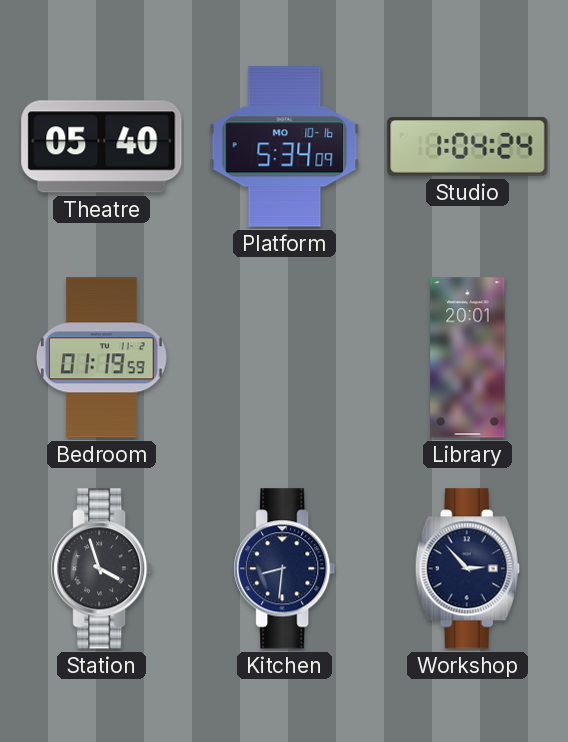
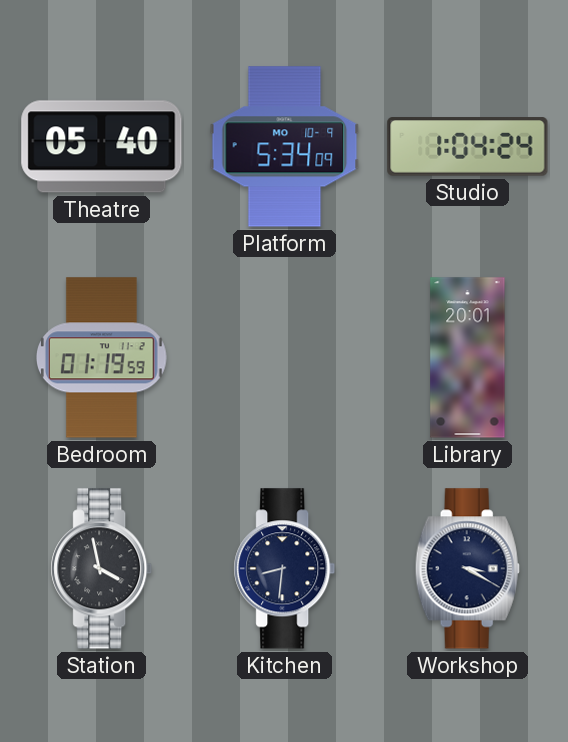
Platform date: MO 10-16 -> MO 10-9 (285, 147)
Station: 3:57 -> 3:58 (102, 569)
Workshop: 2:53 -> 3:20 (467, 569)
